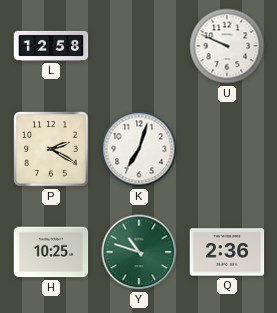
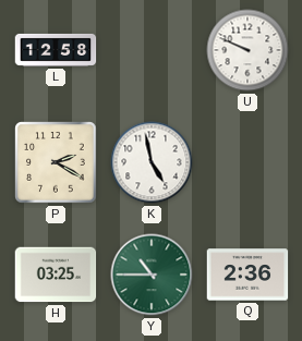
K: 7:03 -> 4:58 (152, 162)
H: 10:25 -> 03:25 (56, 275)
Y: 10:48 -> 10:45 (152, 275)
